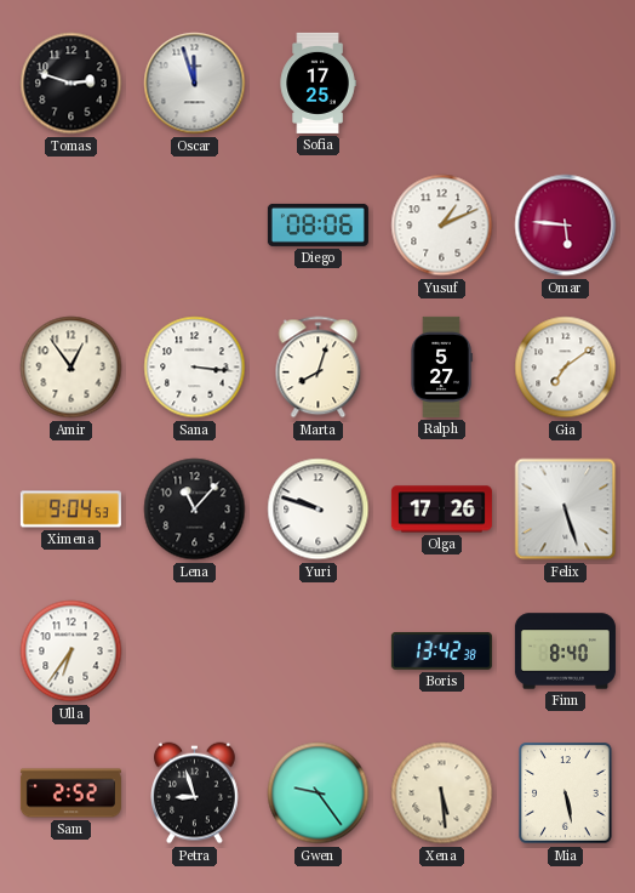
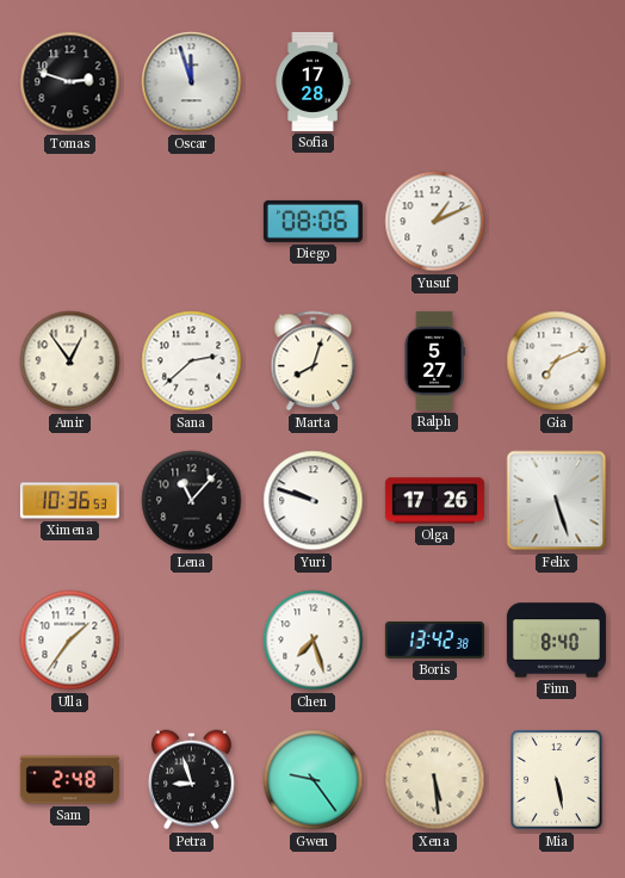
Sofia: 17:25 -> 17:28 (312, 81)
Omar: 5:46 -> none (566, 226)
Sana: 3:16 -> 2:38 (192, 361)
Gia: 7:09 -> 7:11 (557, 361)
Ximena: 9:04 -> 10:36 (69, 501)
Ulla: 6:36 -> 1:36 (70, 641)
Chen: none -> 7:27 (314, 641)
Sam: 2:52 -> 2:48 (69, 780)
